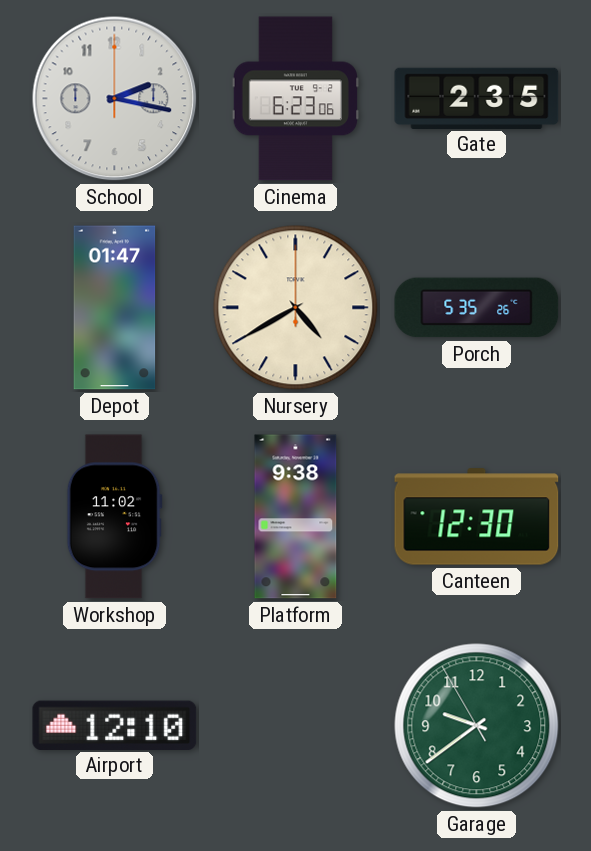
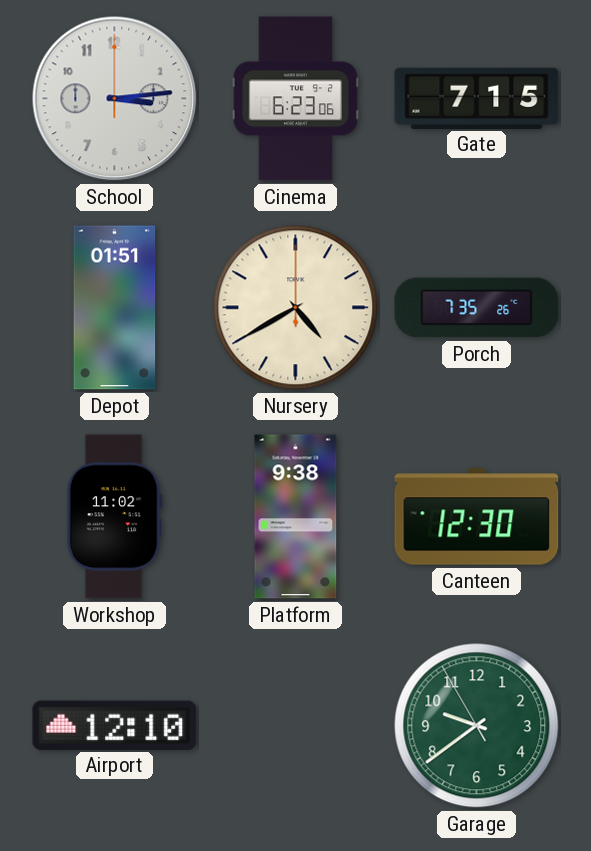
School: 2:17 -> 3:14 (115, 99)
Gate: 2:35 -> 7:15 (477, 98)
Depot: 01:47 -> 01:51 (115, 308)
Porch: 5:35 -> 7:35 (477, 308)
